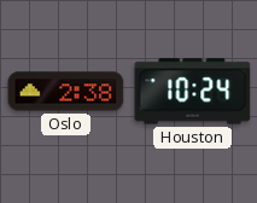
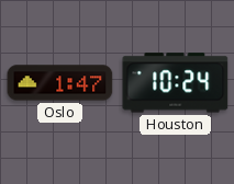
Oslo: 2:38 -> 1:47 (60, 83)
